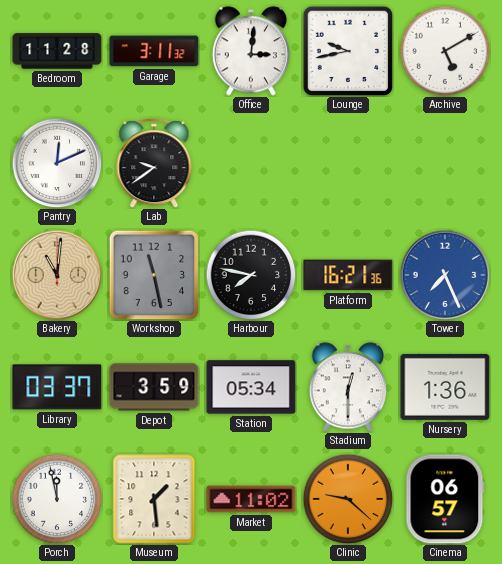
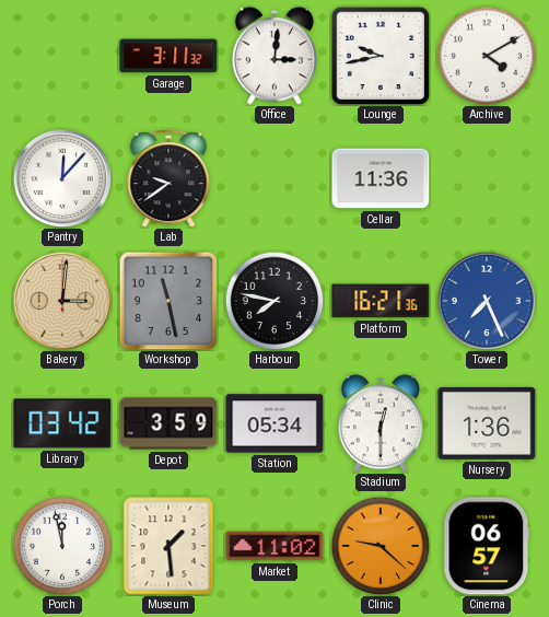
Bedroom: 11:28 -> none (57, 51)
Archive: 5:10 -> 4:10 (487, 56)
Pantry: 12:11 -> 12:07 (62, 178)
Cellar: none -> 11:36 (381, 178)
Bakery: 11:01 -> 3:01 (62, 301)
Library: 03:37 -> 03:42 (62, 423)
